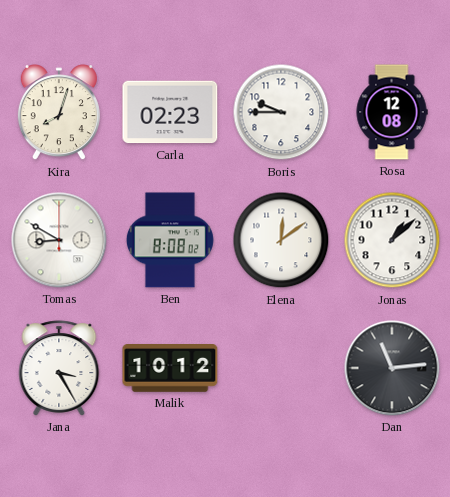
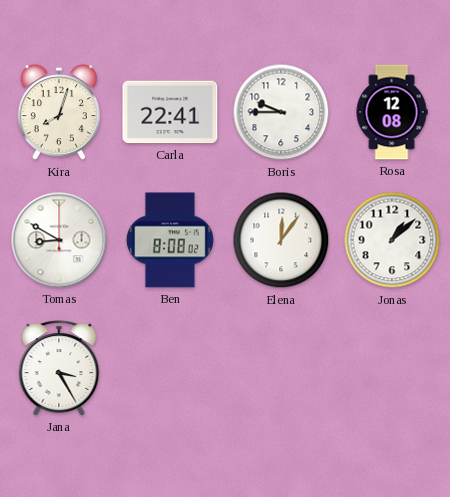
Carla: 02:23 -> 22:41 (170, 112)
Elena: 12:09 -> 12:06 (281, 240)
Malik: 10:12 -> none (170, 369)
Dan: 11:14 -> none (392, 368)
